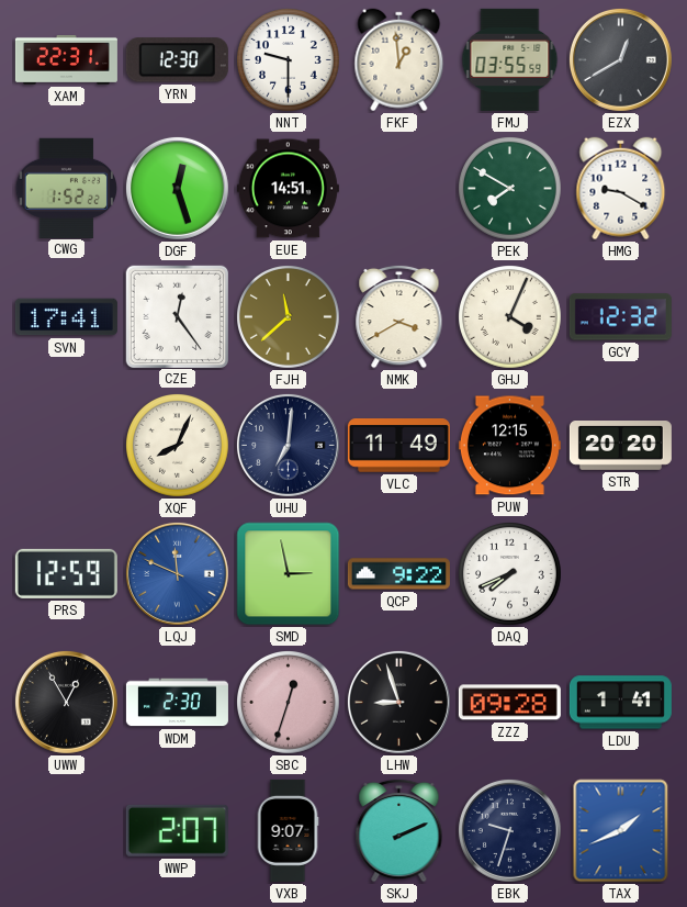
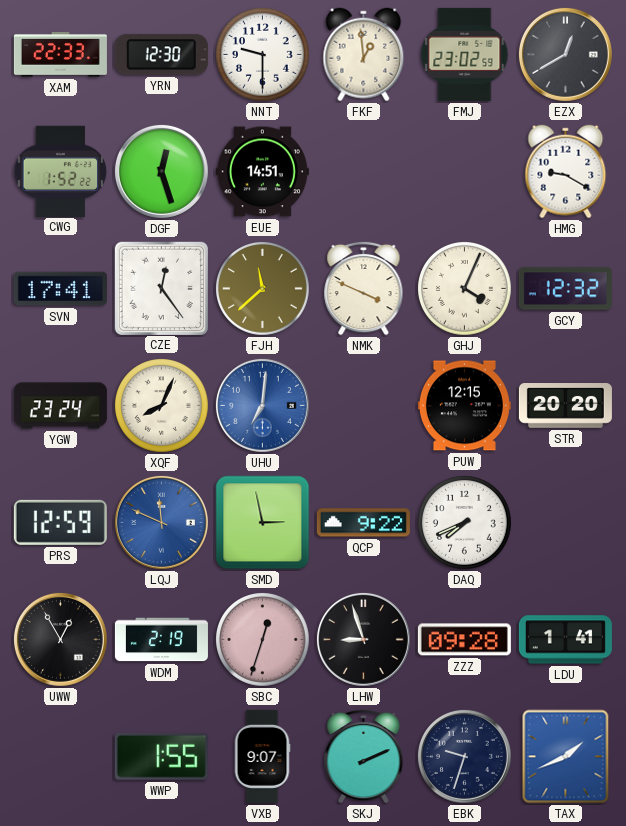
XAM: 22:31 -> 22:33 (60, 54)
FMJ: 03:55 -> 23:02 (465, 54)
PEK: 7:50 -> none (510, 189)
NMK: 3:40 -> 3:49 (364, 288)
YGW: none -> 23:24 (60, 406)
UHU dial: navy -> blue (262, 405)
VLC: 11:49 -> none (398, 446)
WDM: 2:30 -> 2:19 (161, 640)
WWP: 2:07 -> 1:55 (161, 756)
